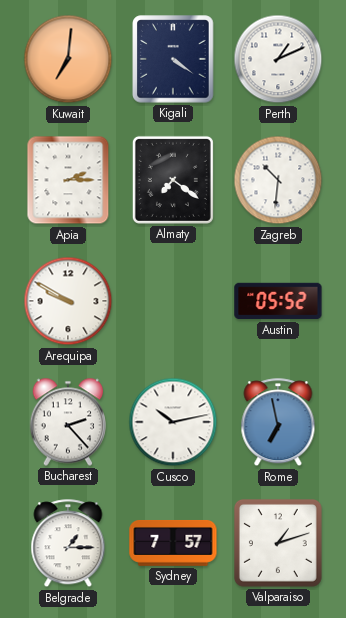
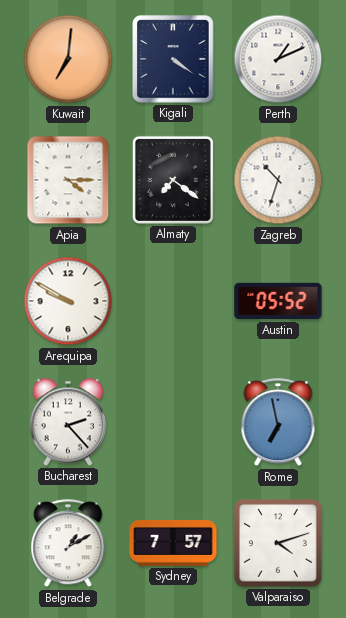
Apia: 2:15 -> 4:15 (68, 180)
Zagreb: 10:31 -> 10:33 (278, 180)
Cusco: 10:13 -> none (173, 422)
Belgrade: 1:15 -> 1:10 (68, 544)
Valparaiso: 1:12 -> 4:12 (278, 543)
